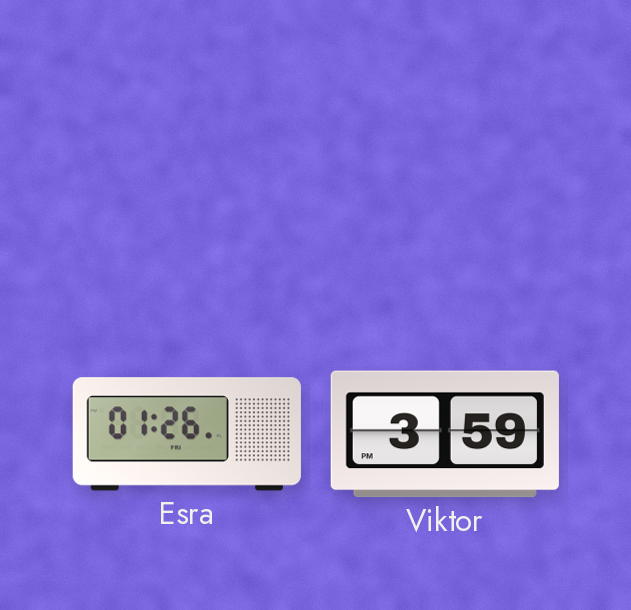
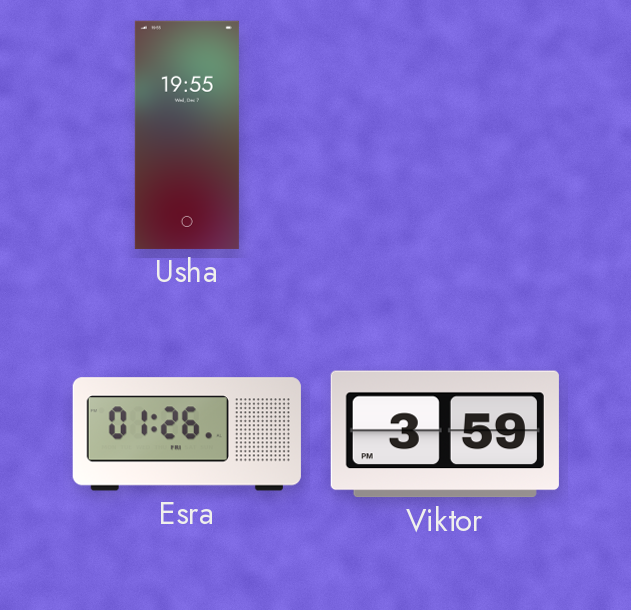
Usha: none -> 19:55 (187, 135)
